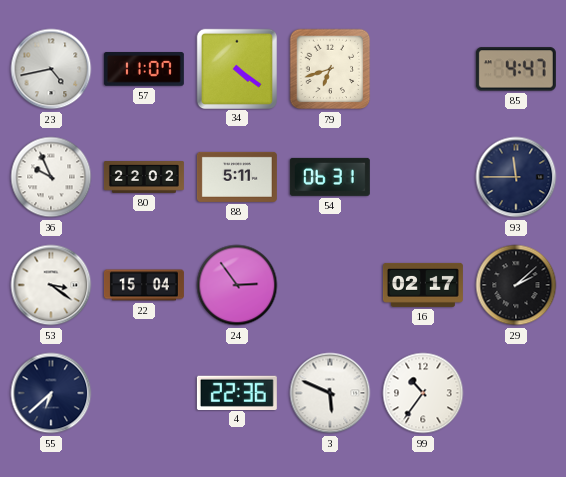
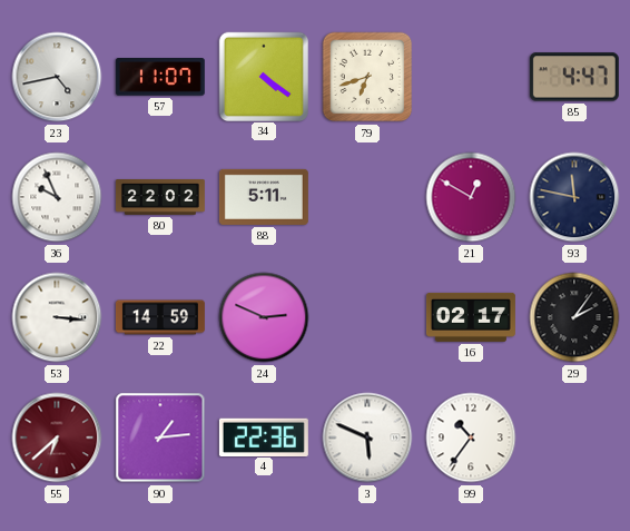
54: 06:31 -> none (330, 177)
21: none -> 12:50 (471, 197)
93: 11:45 -> 11:47 (574, 197)
53: 3:21 -> 3:16 (57, 317)
22: 15:04 -> 14:59 (160, 317)
24: 2:54 -> 2:49 (264, 317)
29: 2:08 -> 2:06 (574, 317)
55 dial: navy -> burgundy (57, 437)
90: none -> 1:14 (160, 437)
